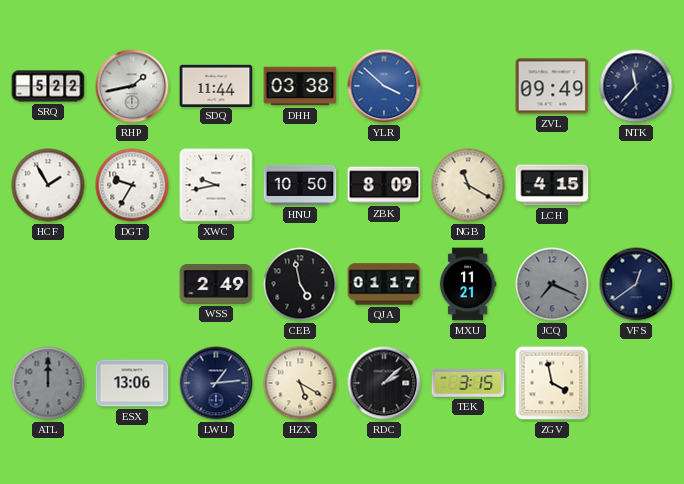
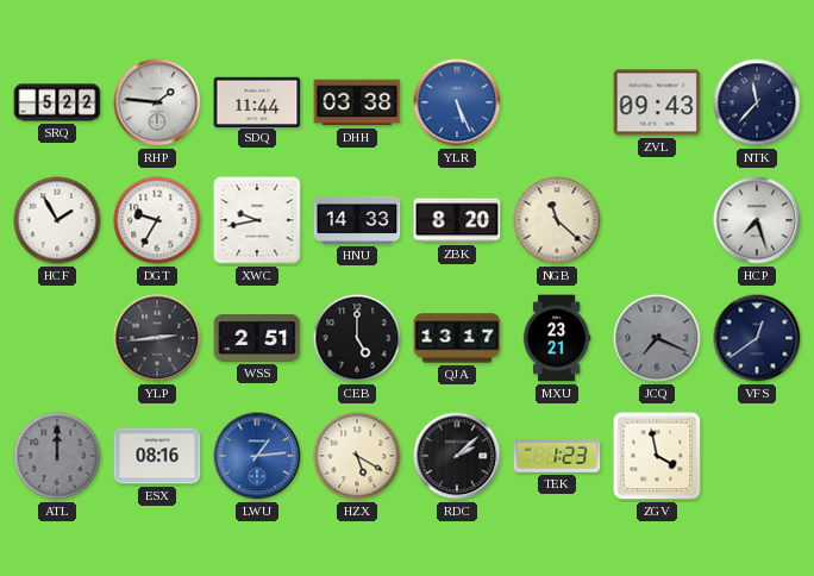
RHP: 1:43 -> 1:46 (157, 102)
YLR: 3:52 -> 5:26 (457, 102)
ZVL: 09:49 -> 09:43 (657, 102)
HNU: 10:50 -> 14:33 (357, 220)
ZBK: 8:09 -> 8:20 (457, 220)
NGB: 11:20 -> 11:22 (557, 220)
LCH: 4:15 -> none (552, 185)
HCP: none -> 7:27 (757, 220)
YLP: none -> 2:44 (157, 338)
WSS: 2:49 -> 2:51 (257, 338)
CEB: 4:58 -> 5:00 (357, 338)
QJA: 01:17 -> 13:17 (457, 338)
MXU: 11:21 -> 23:21 (557, 338)
ESX: 13:06 -> 08:16 (157, 456)
LWU dial: navy -> blue (257, 456)
TEK: 3:15 -> 1:23 (557, 456)
